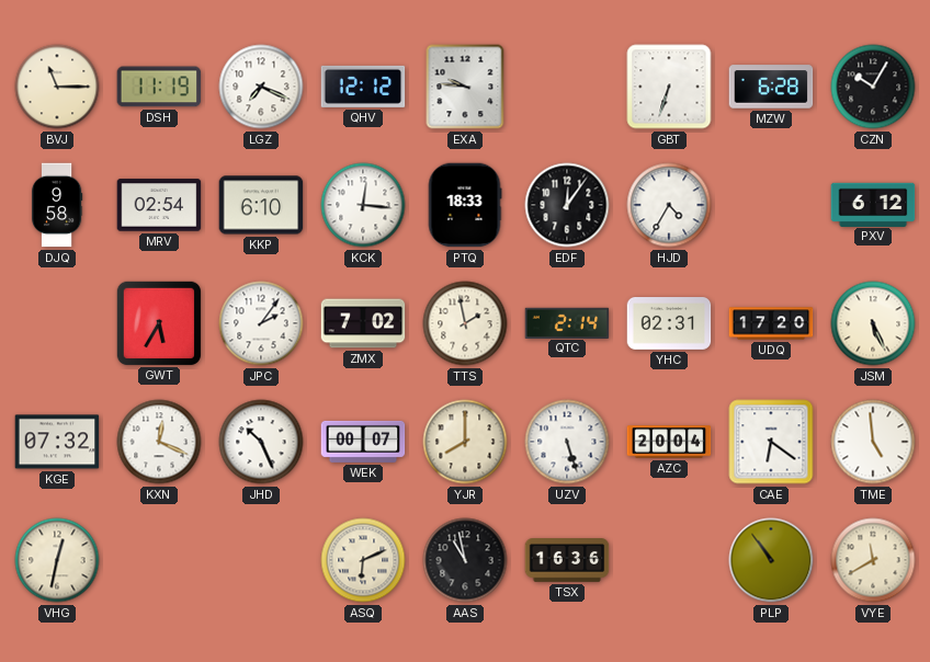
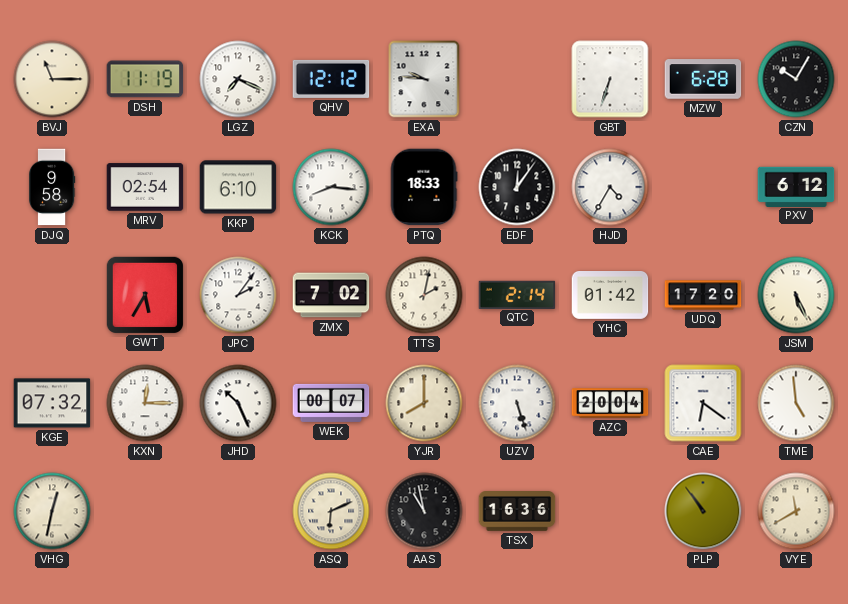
KCK: 12:16 -> 8:16 (331, 187)
TTS: 1:58 -> 2:02 (424, 295)
YHC: 02:31 -> 01:42 (610, 296)
KXN: 12:19 -> 12:15 (145, 403)
